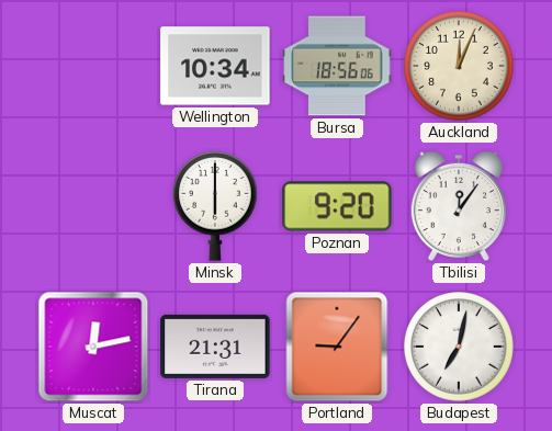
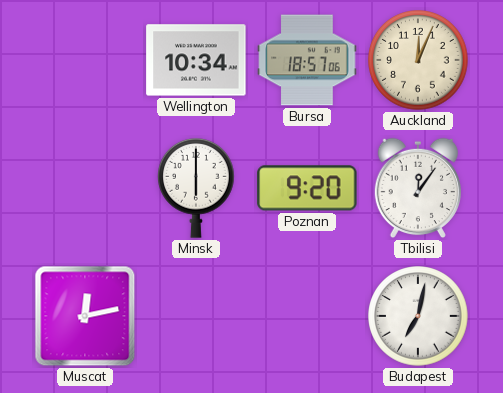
Bursa: 18:56 -> 18:57 (307, 60)
Tirana: 21:31 -> none (215, 347)
Portland: 9:06 -> none (337, 347)
